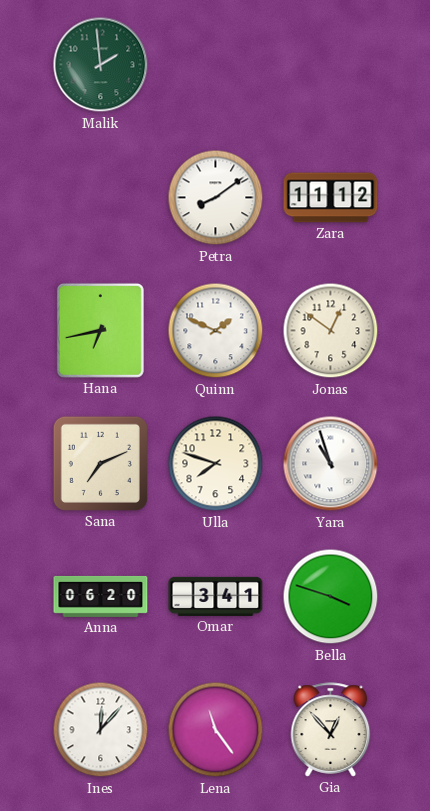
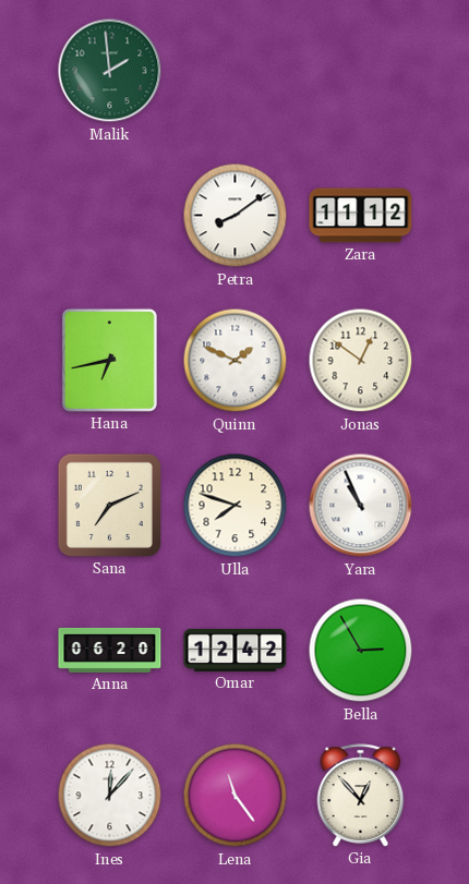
Yara: 10:57 -> 10:56 (361, 506)
Omar: 3:41 -> 12:42 (236, 650)
Bella: 3:48 -> 2:55 (361, 651)
